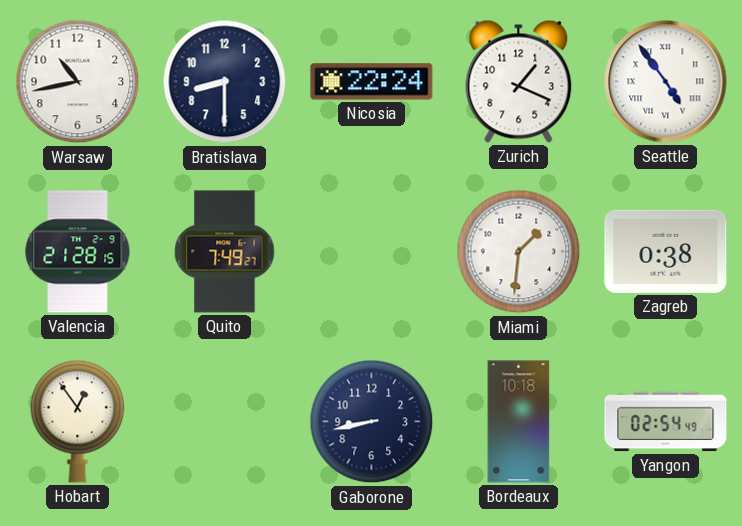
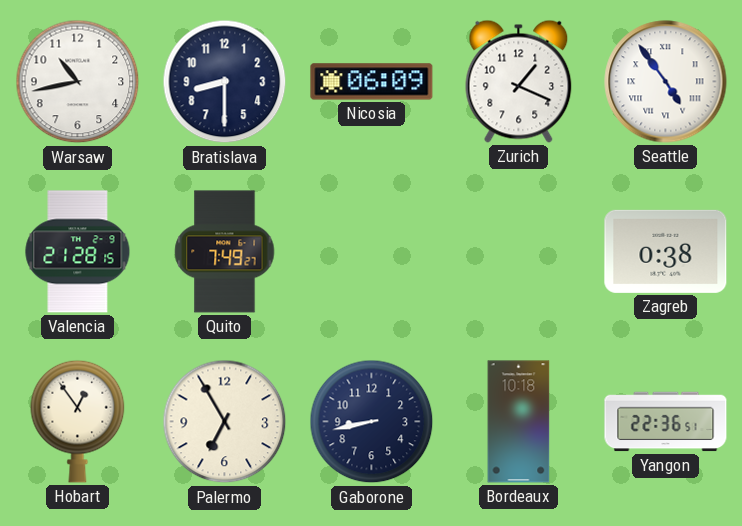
Nicosia: 22:24 -> 06:09 (372, 82)
Miami: 1:31 -> none (519, 252)
Palermo: none -> 6:55 (225, 422)
Yangon: 02:54 -> 22:36 (666, 422)
